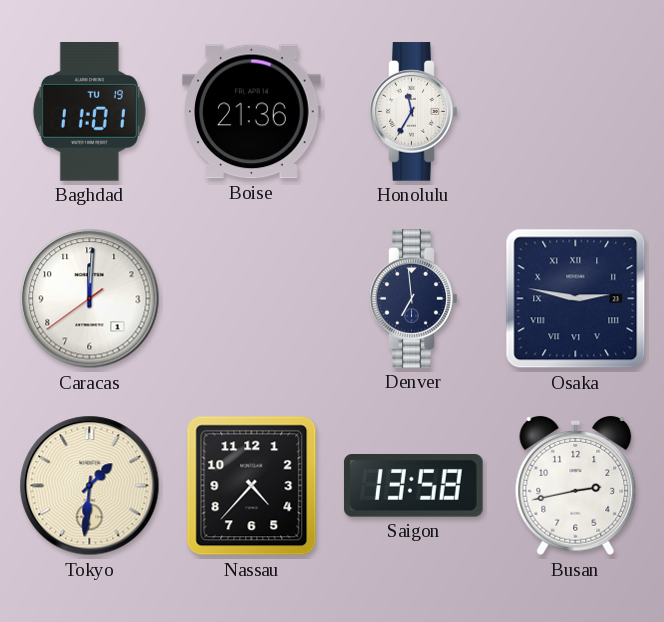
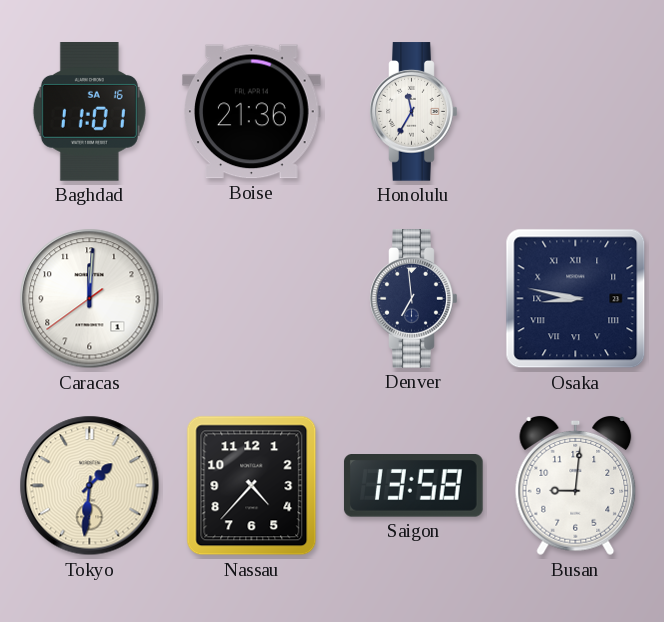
Baghdad date: TU 19 -> SA 16 (89, 112)
Osaka: 2:47 -> 8:47 (576, 299)
Busan: 2:43 -> 9:01 (576, 486)
